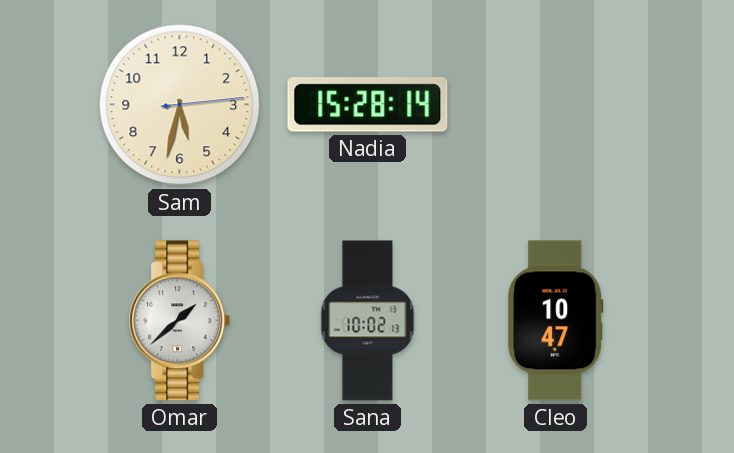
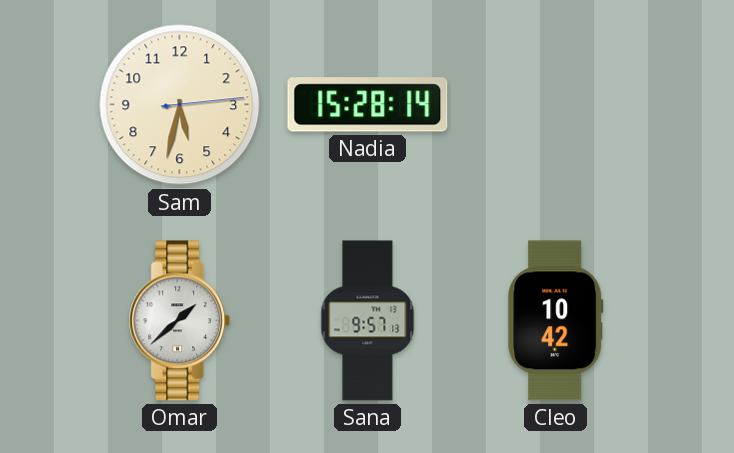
Sana: 10:02 -> 9:57 (368, 321)
Cleo: 10:47 -> 10:42 (556, 321)
